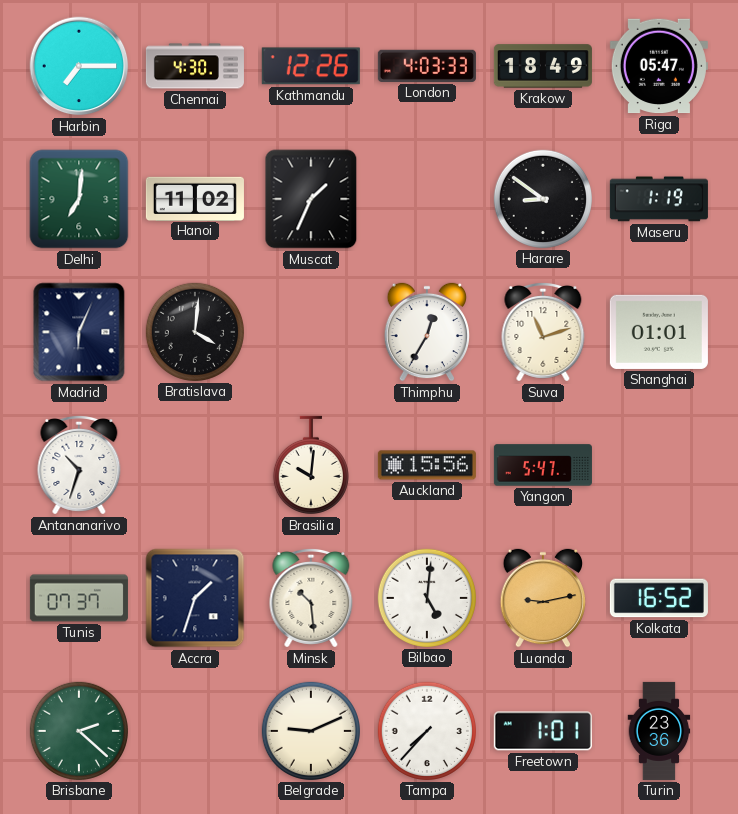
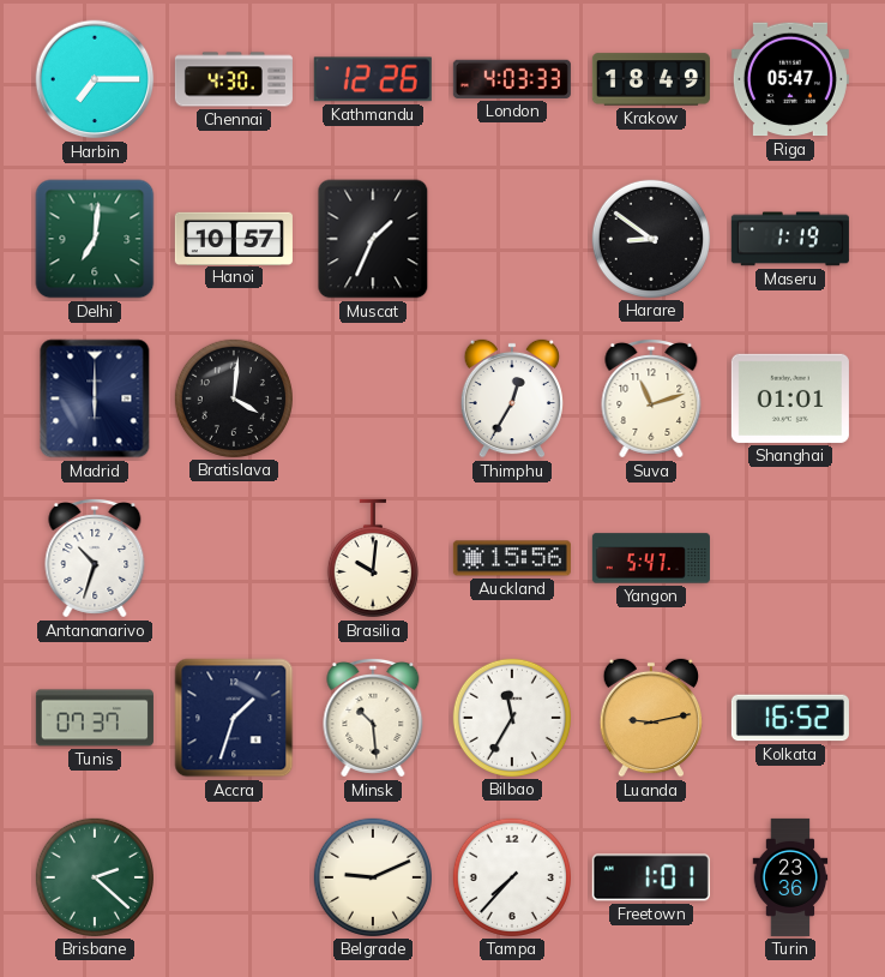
Hanoi: 11:02 -> 10:57 (234, 238)
Madrid: 6:04 -> 6:00 (95, 398)
Bilbao: 5:01 -> 11:35 (512, 718)
